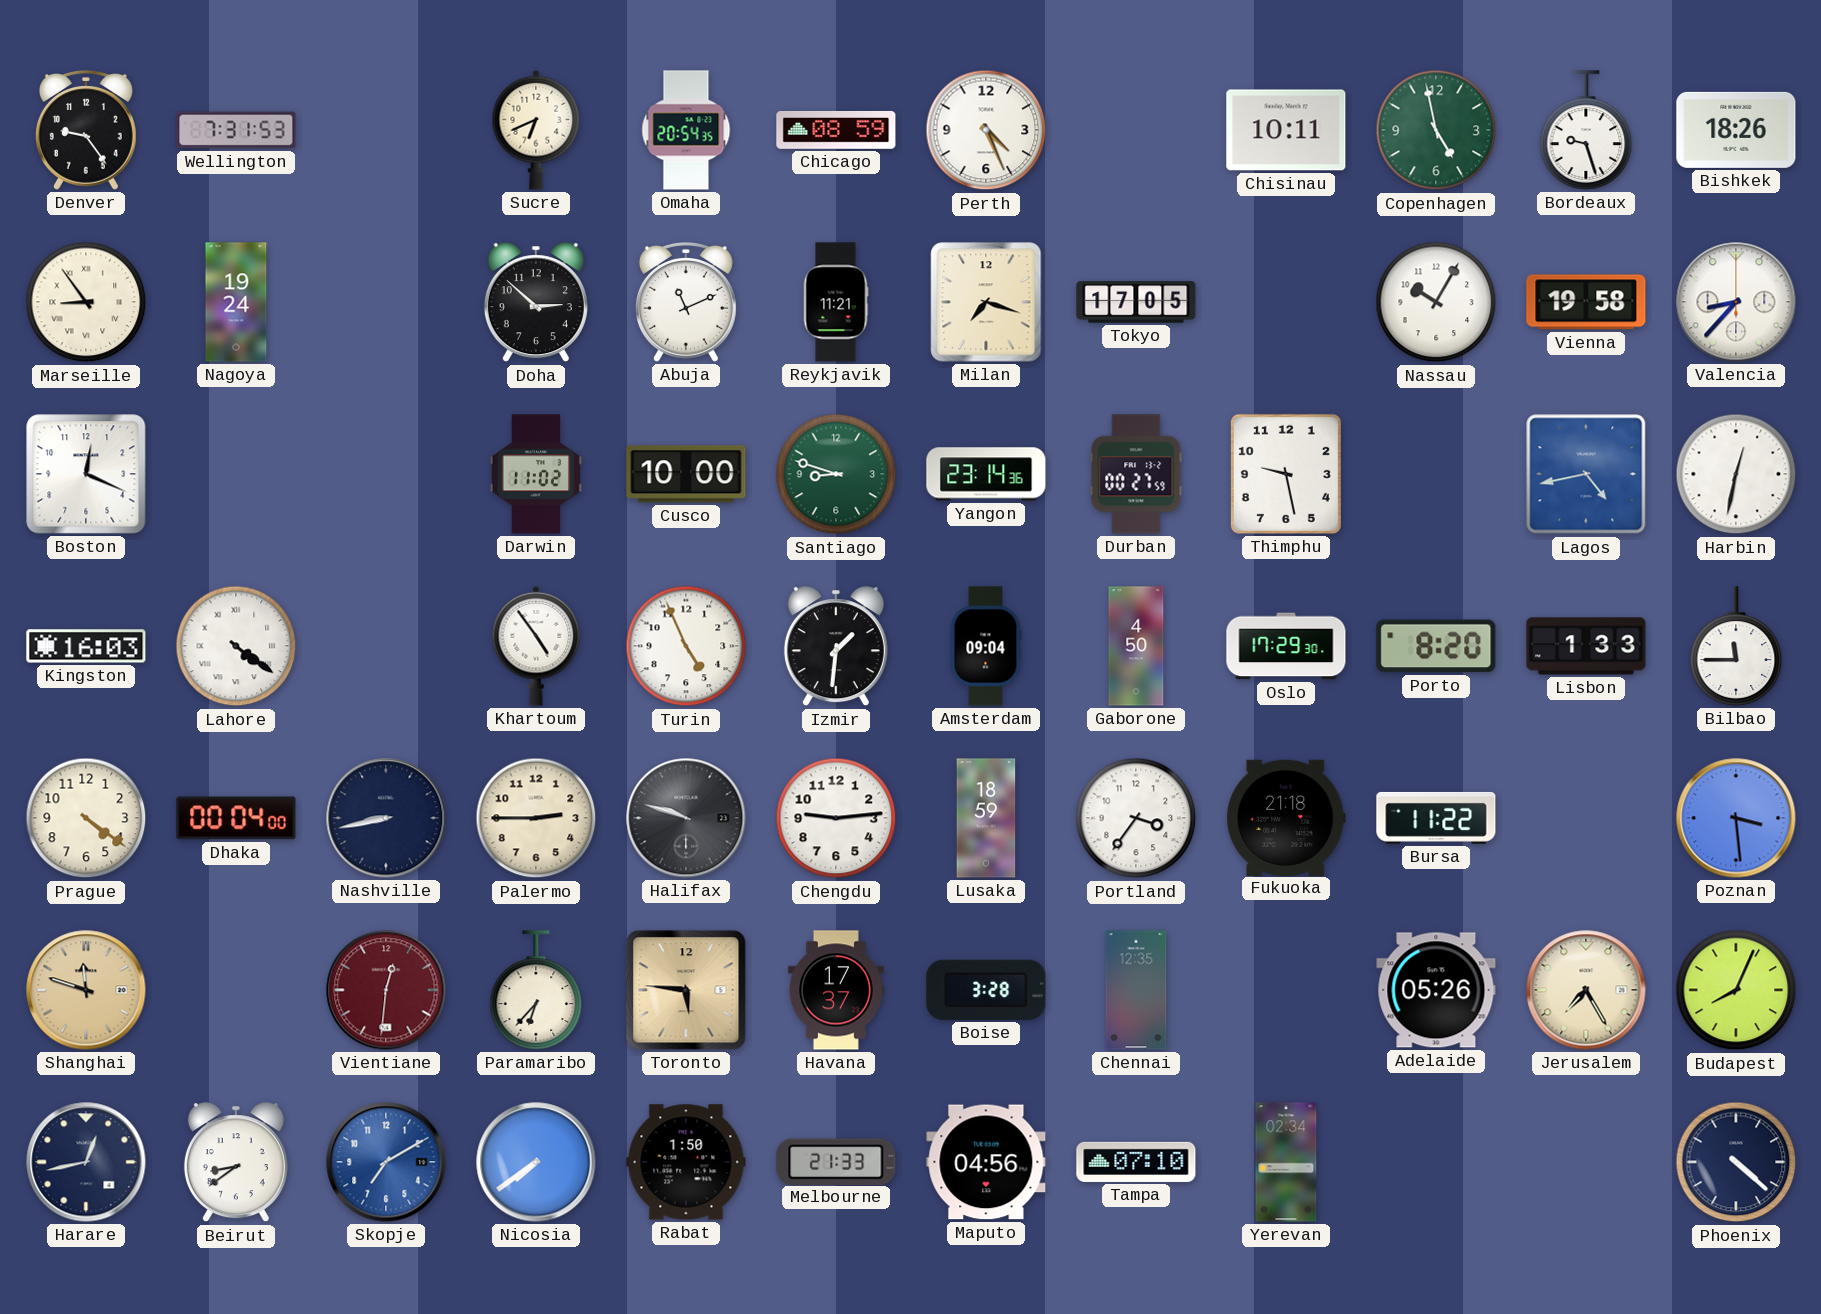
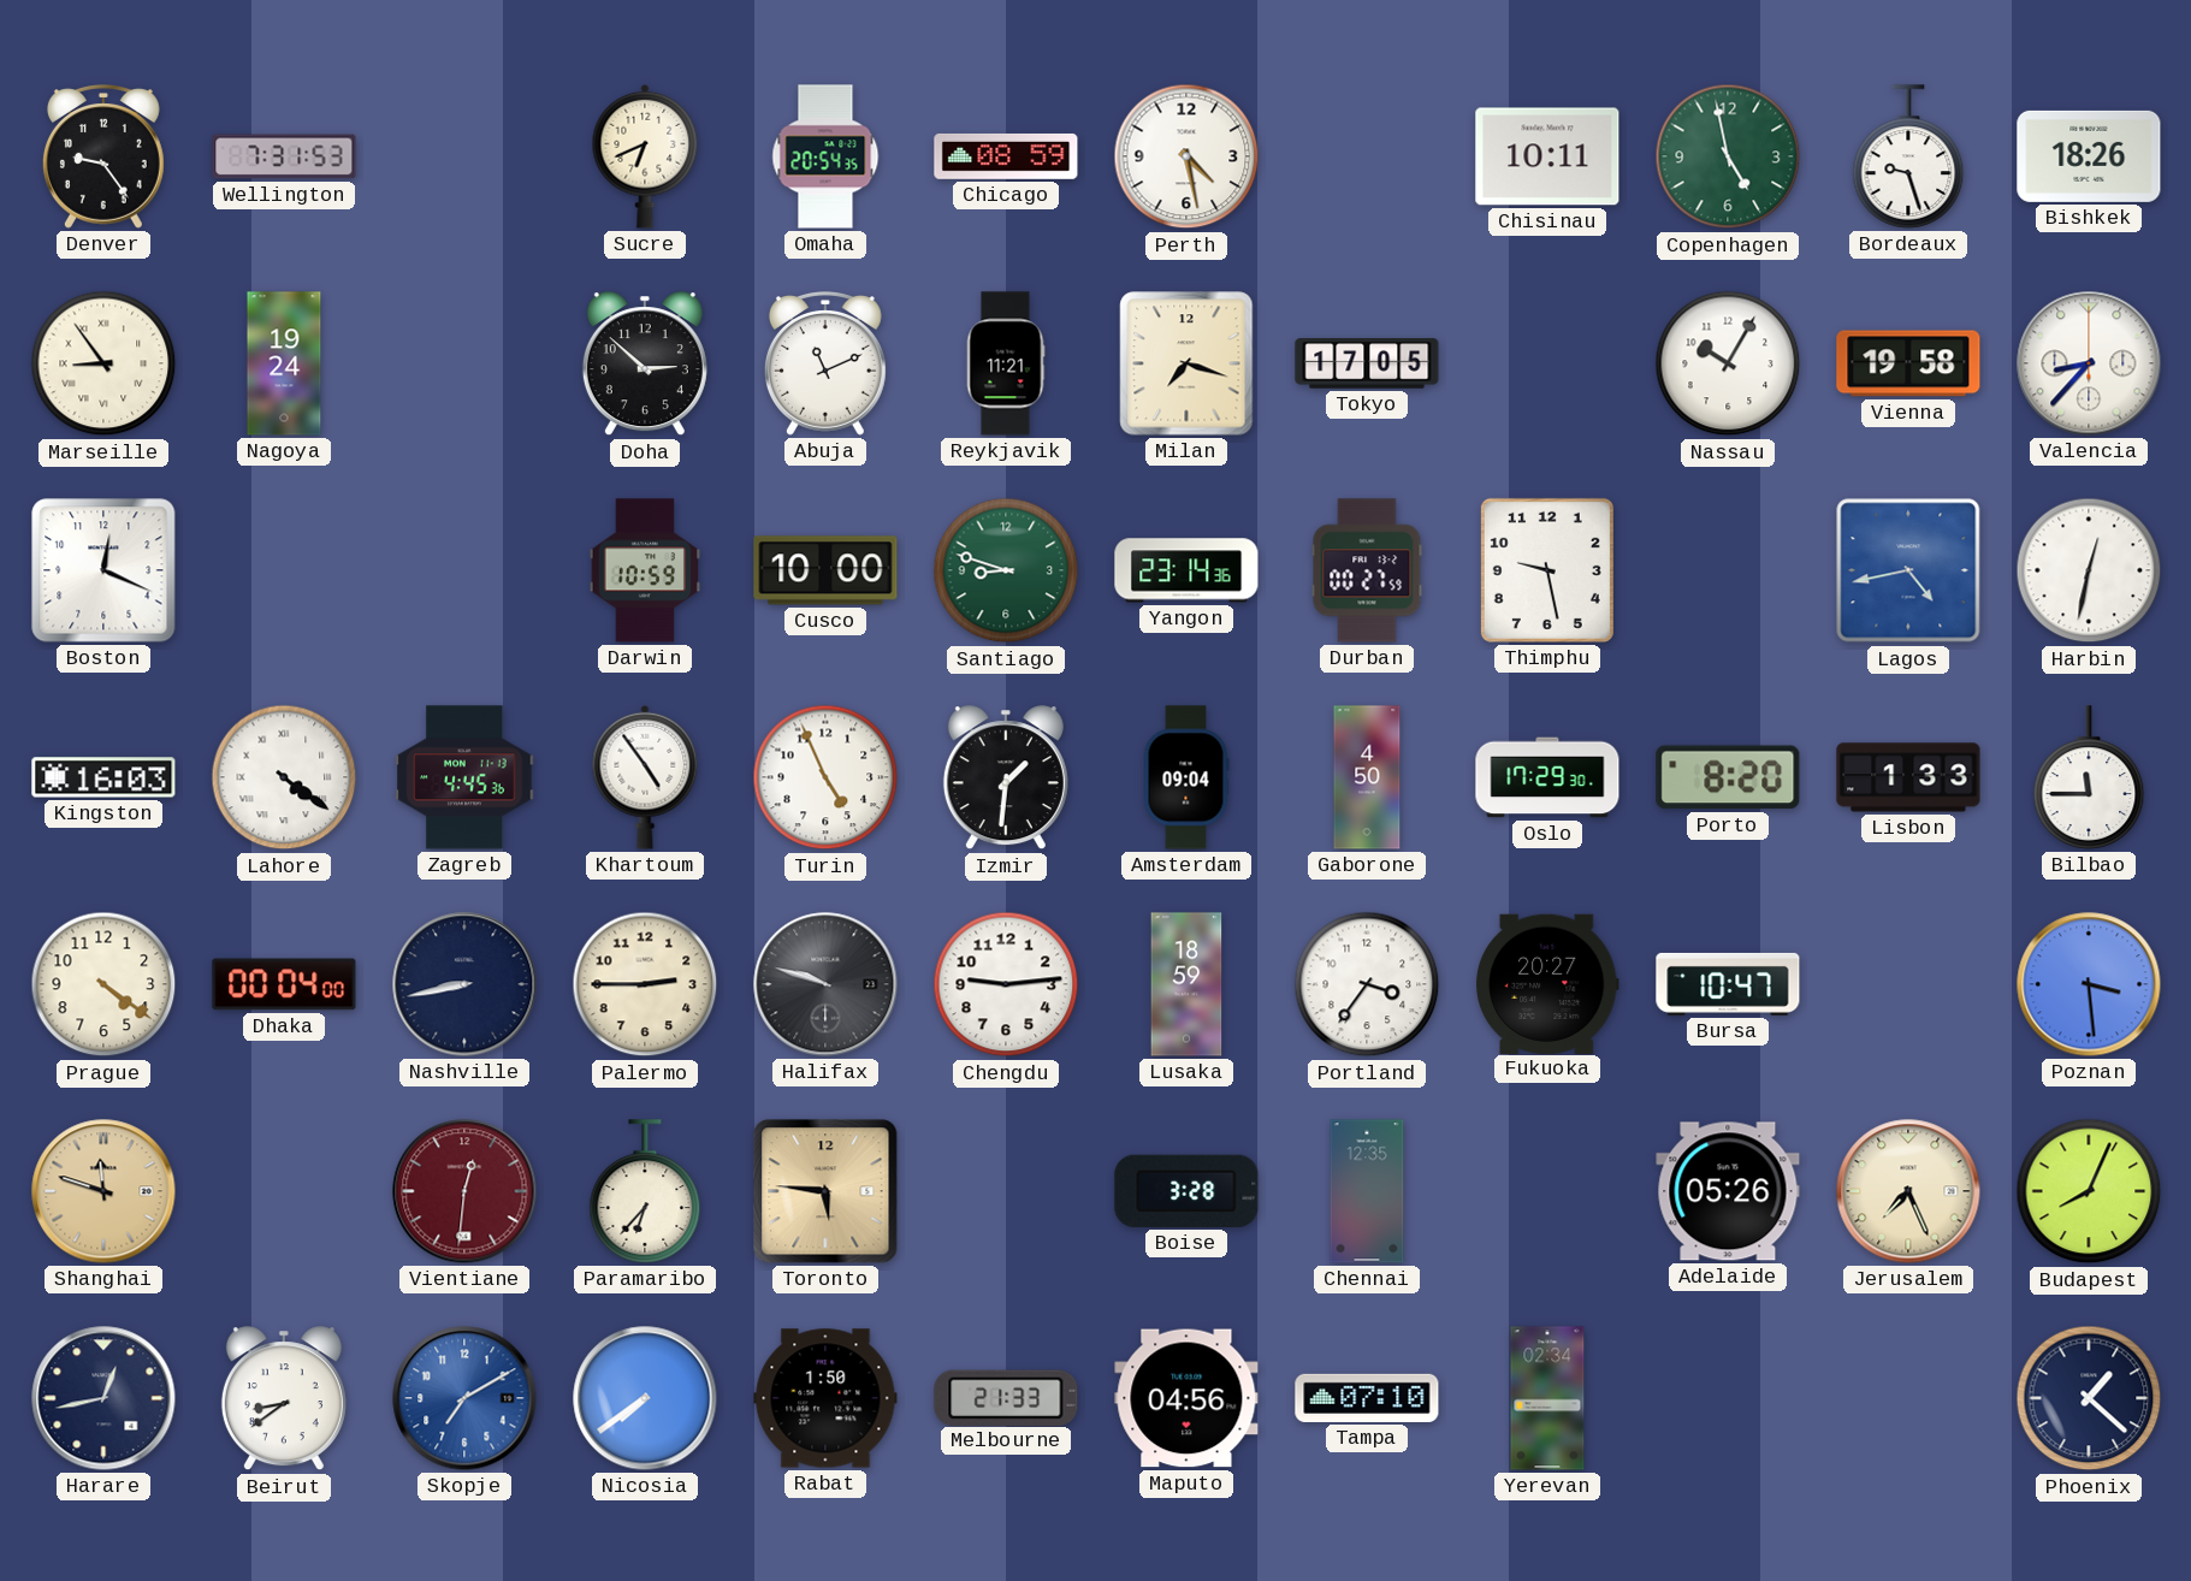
Perth: 4:26 -> 4:28 (1186, 156)
Darwin: 11:02 -> 10:59 (644, 570)
Zagreb: none -> 4:45 (464, 777)
Fukuoka: 21:18 -> 20:27 (1548, 983)
Bursa: 11:22 -> 10:47 (1728, 984)
Havana: 17:37 -> none (836, 990)
Jerusalem: 7:25 -> 7:26 (1908, 1191)
Phoenix: 4:22 -> 1:22 (2089, 1398)
